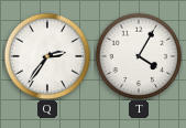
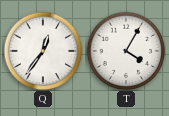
Q: 2:36 -> 12:36 (43, 51)
